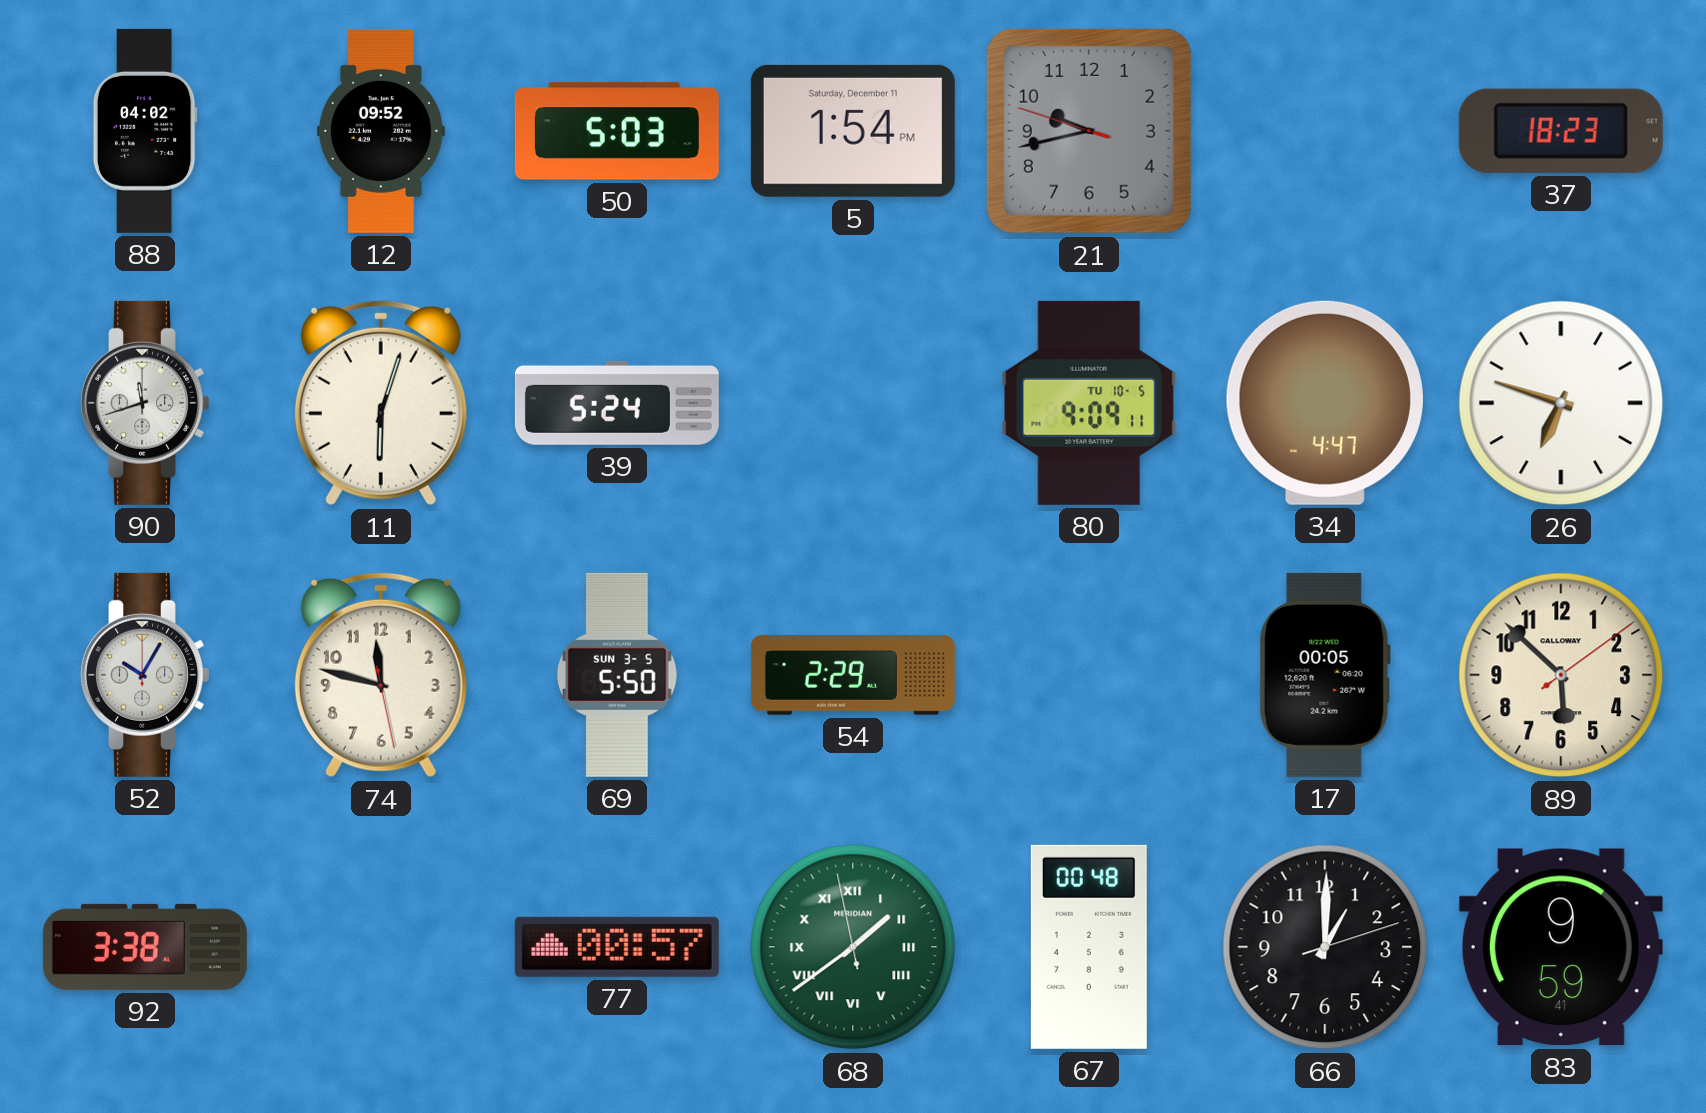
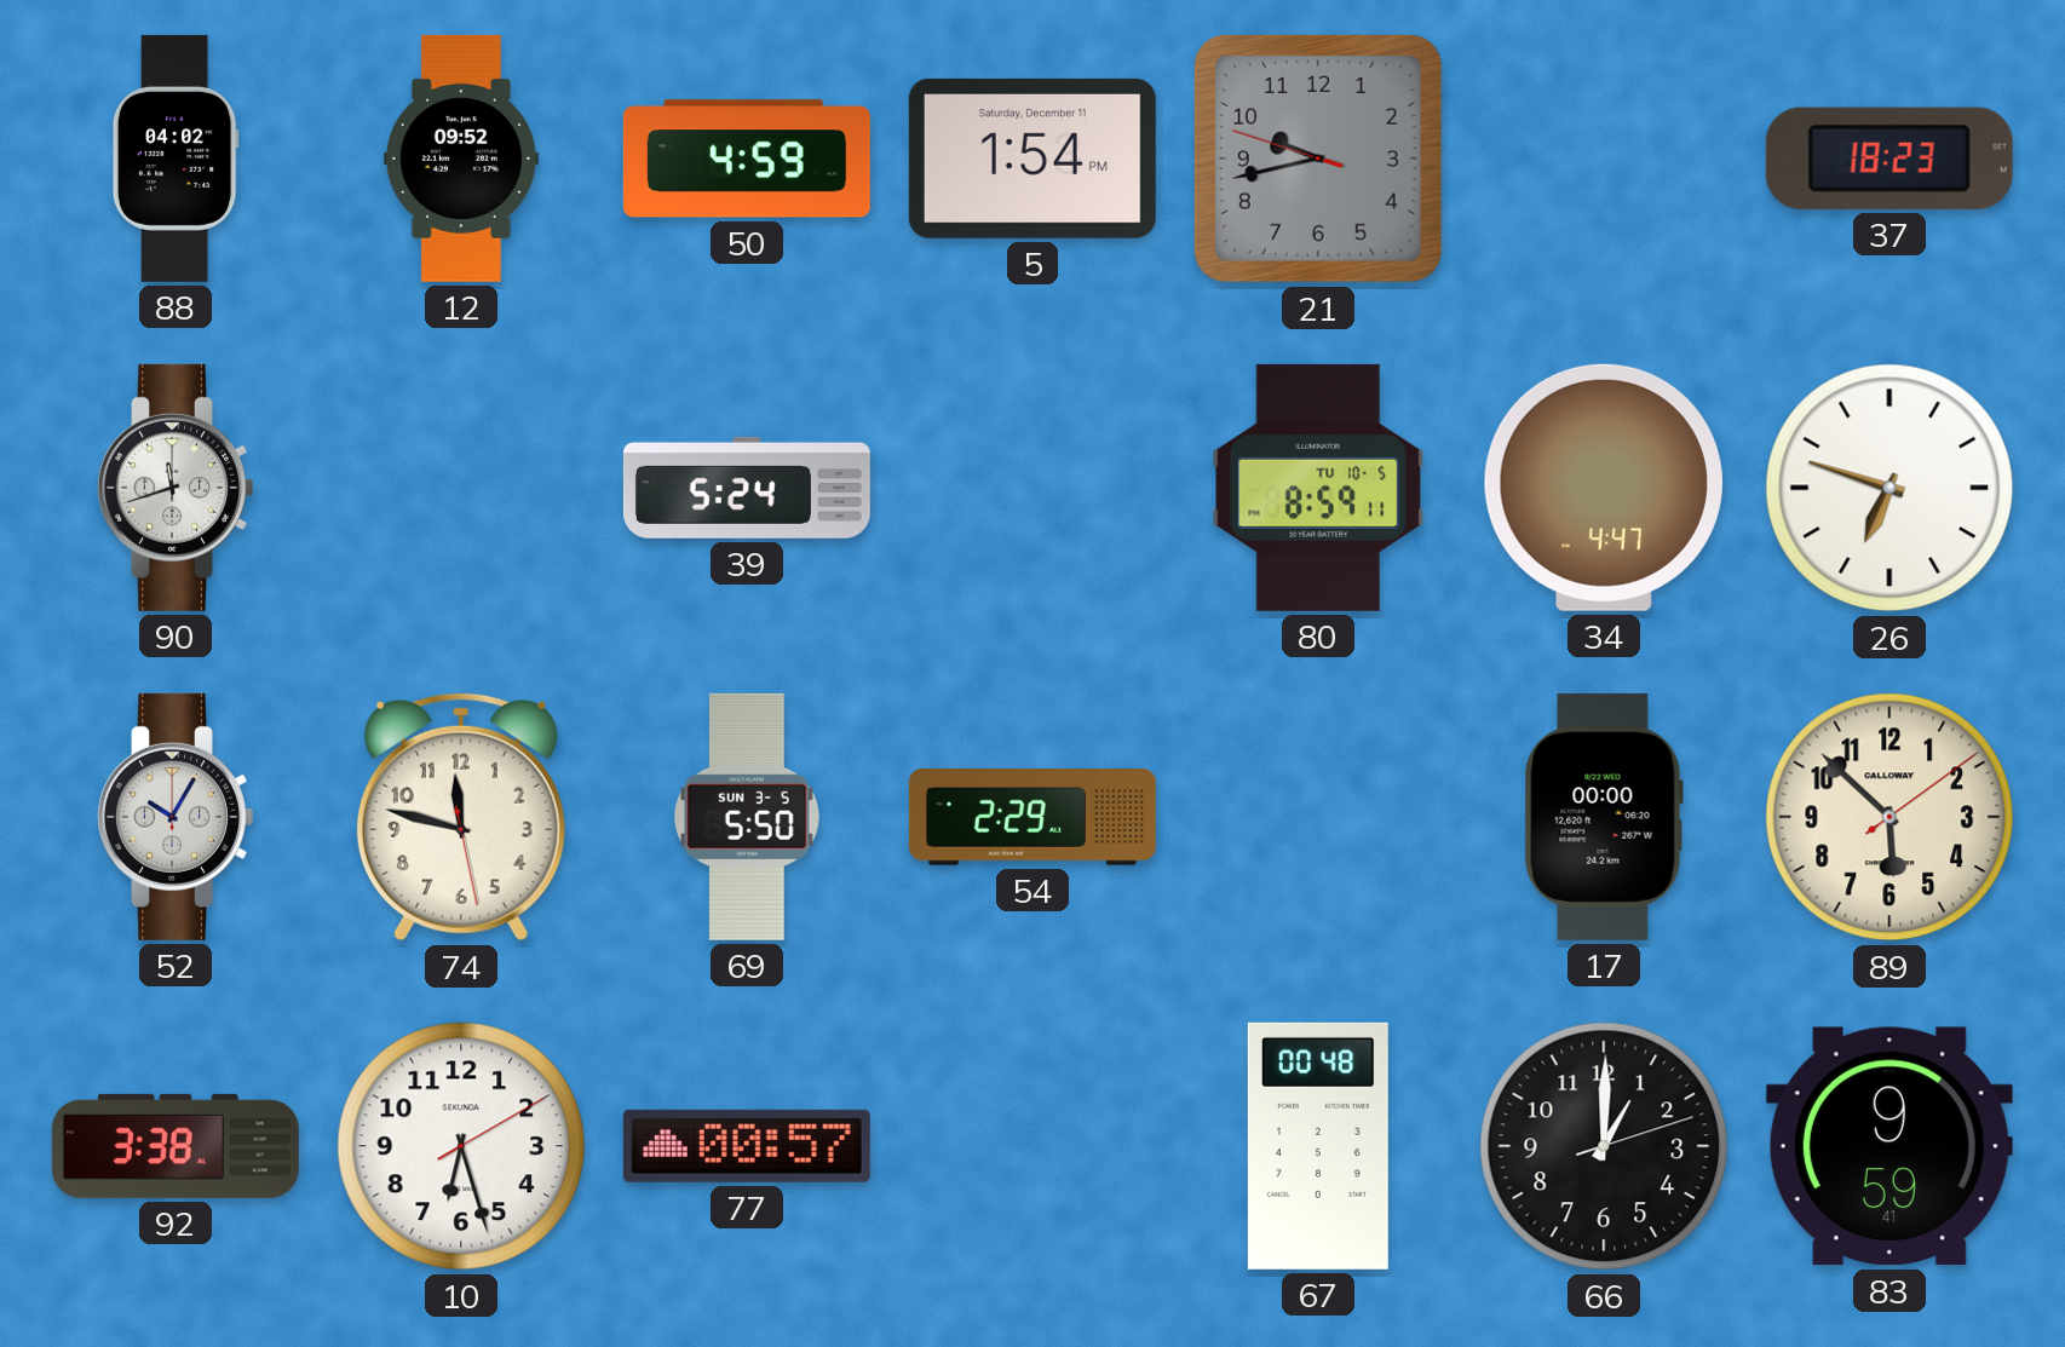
50: 5:03 -> 4:59 (747, 159)
11: 6:03 -> none (381, 403)
80: 9:09 -> 8:59 (1318, 488)
17: 00:05 -> 00:00 (1604, 817)
10: none -> 6:27 (461, 1146)
68: 1:38 -> none (853, 947)
